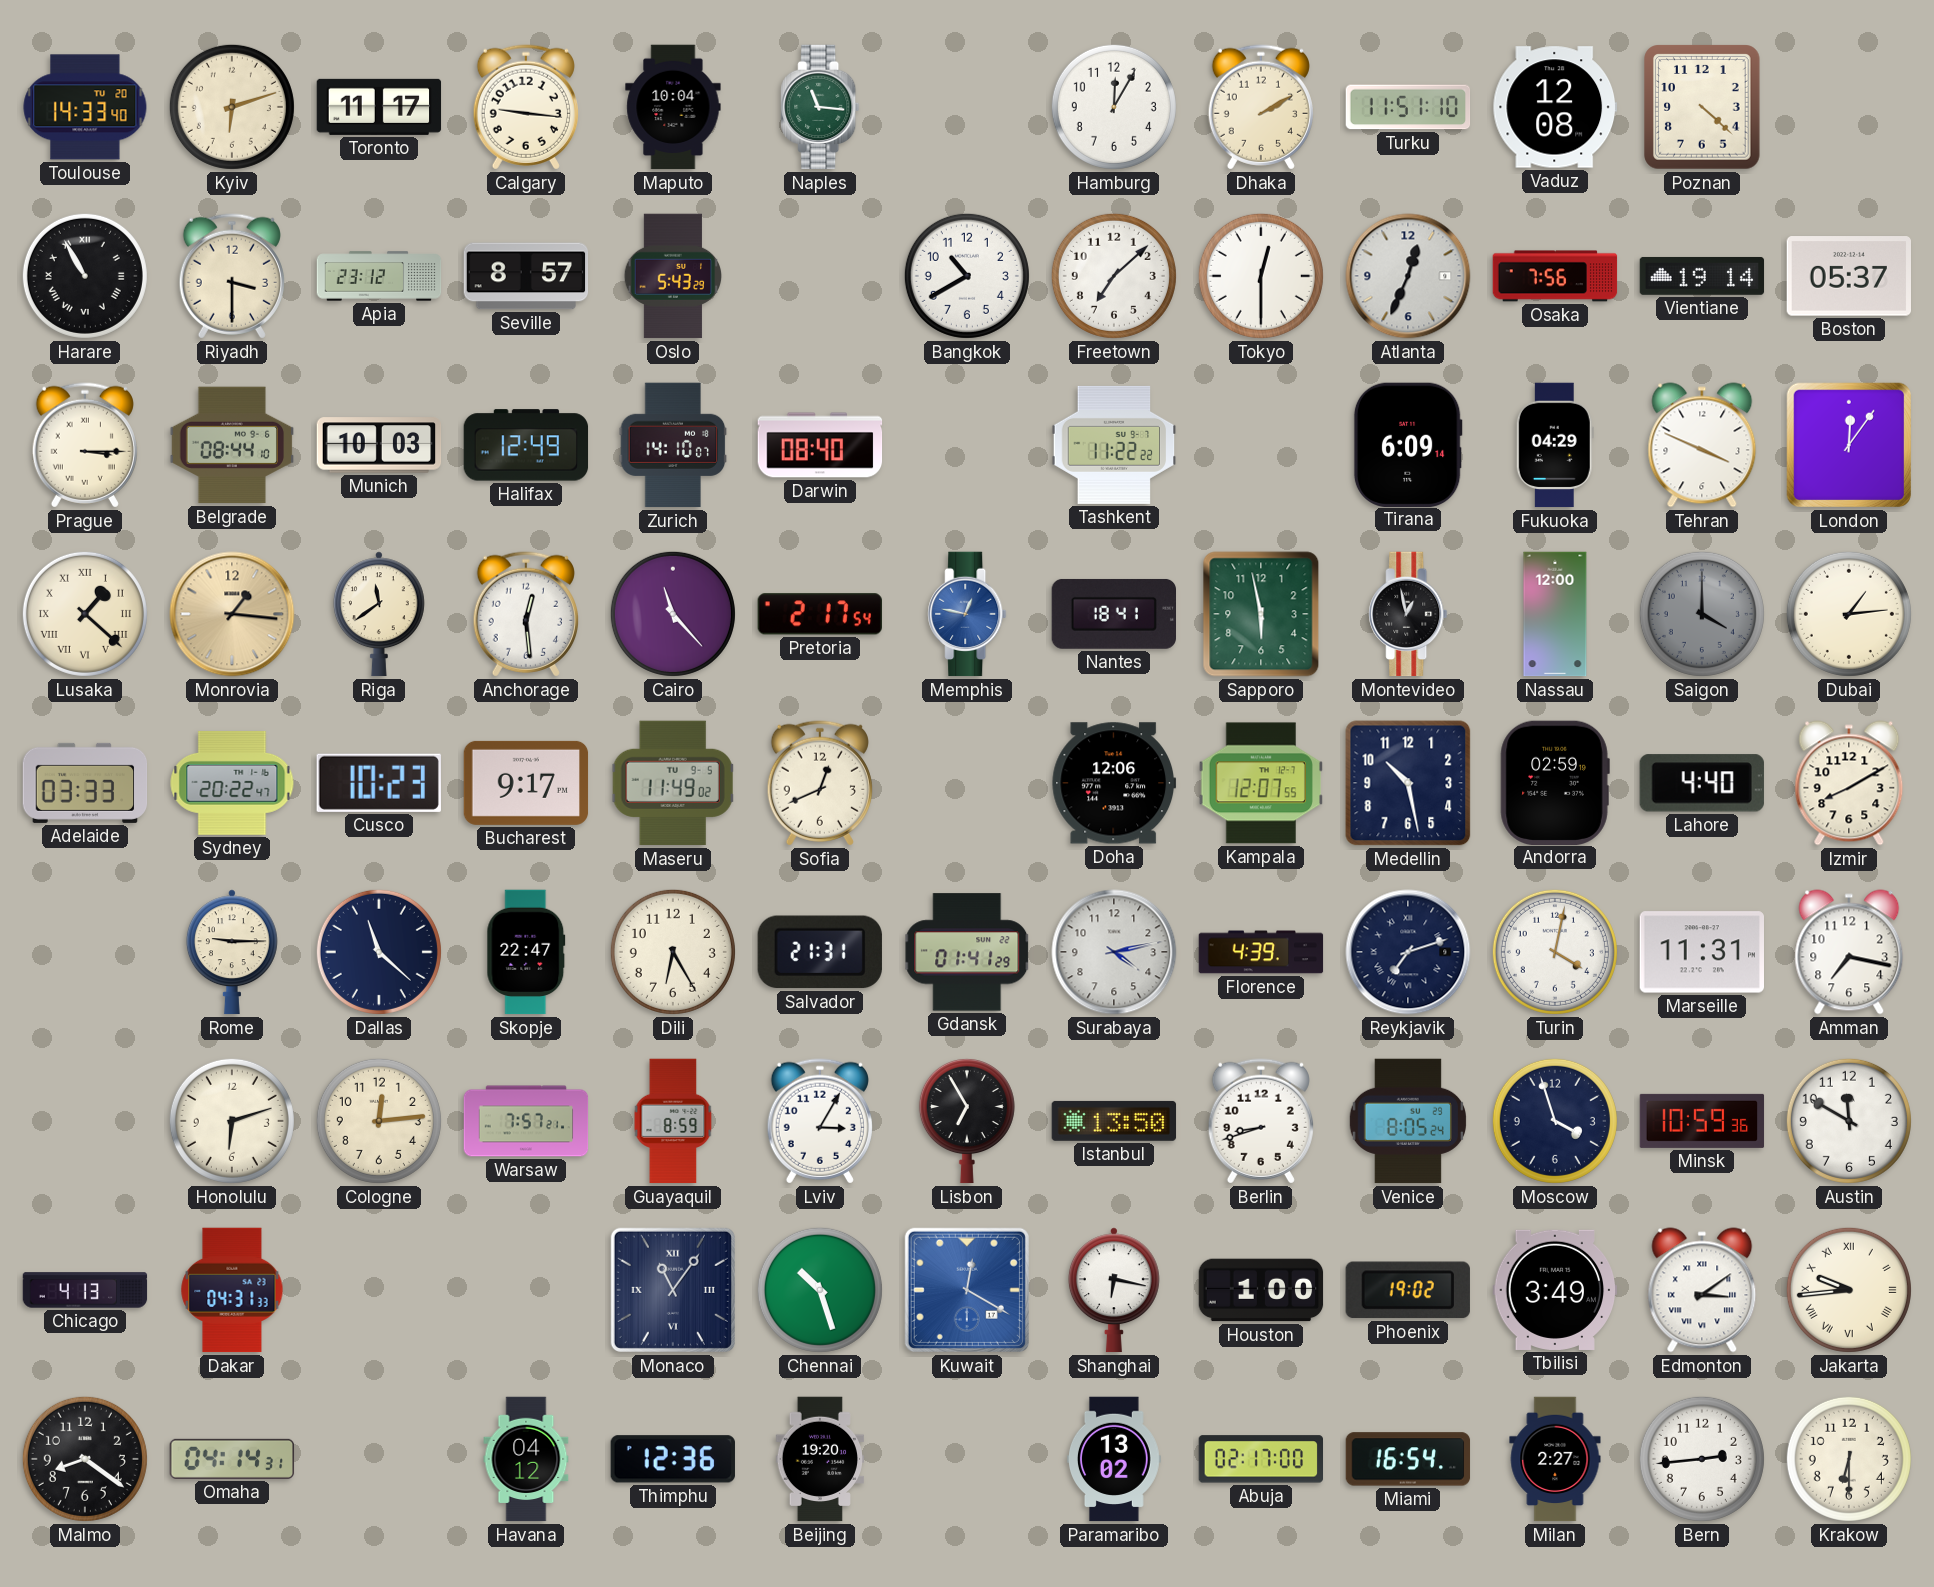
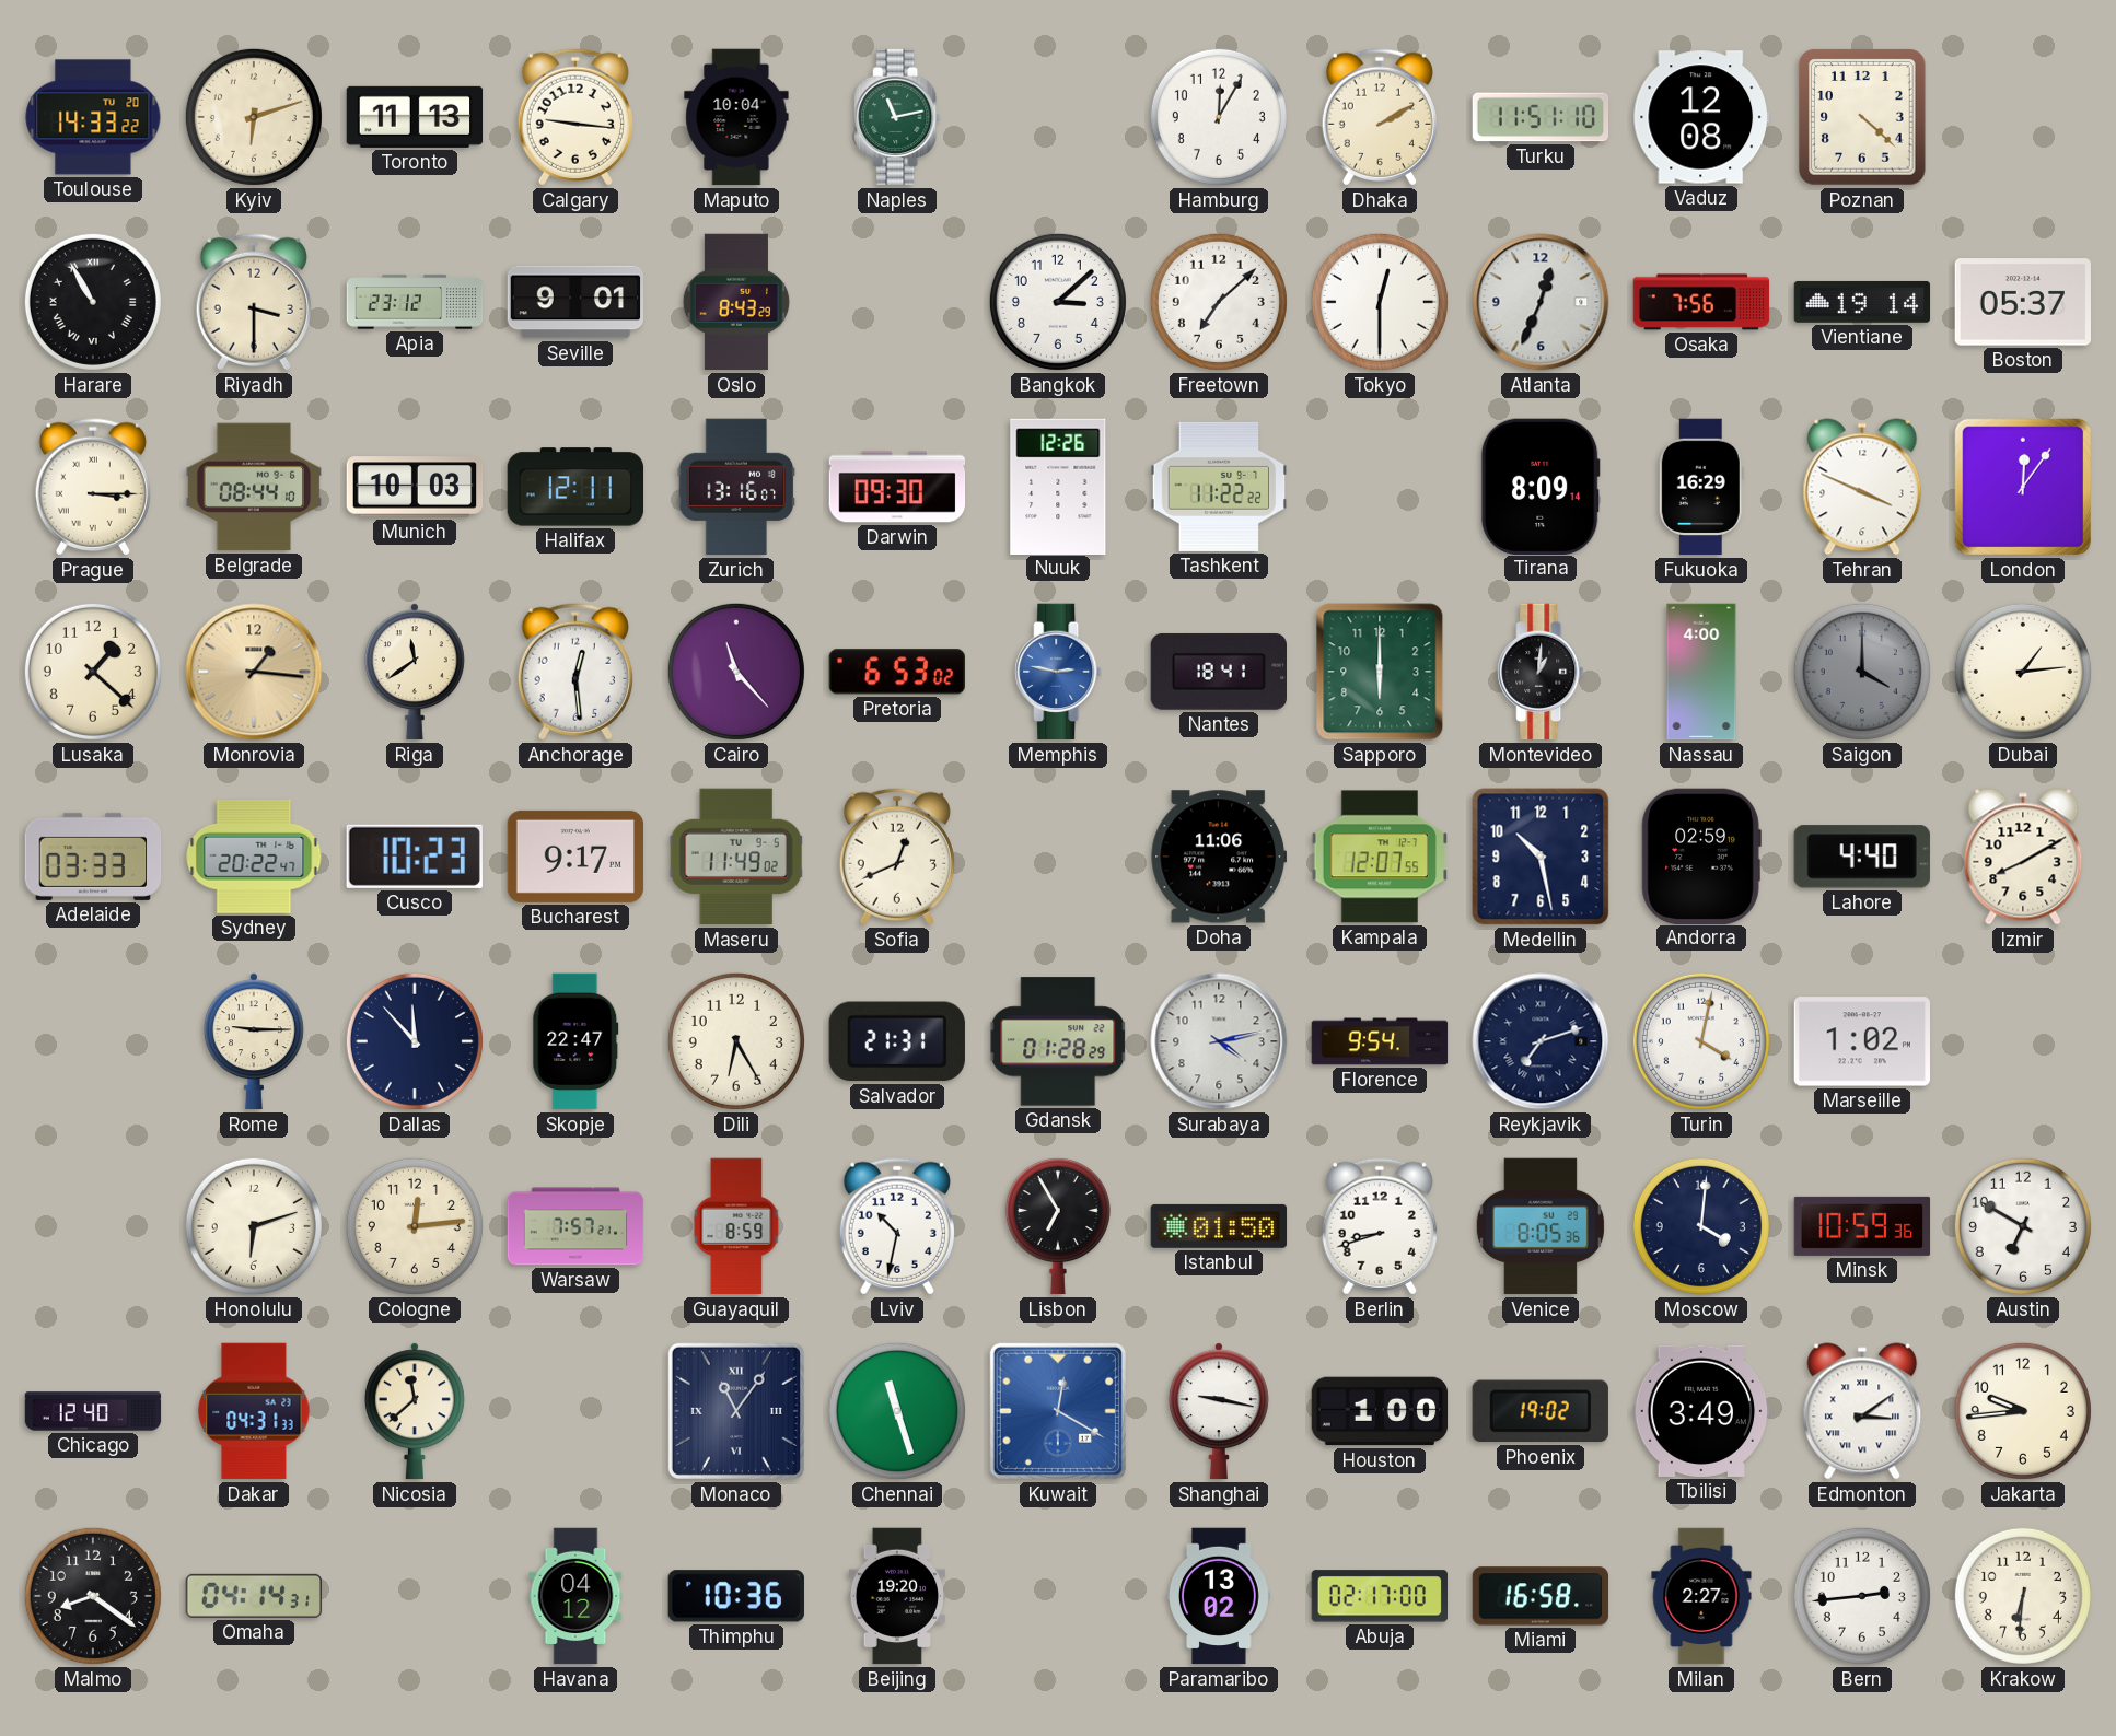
Toulouse: 14:33:40 -> 14:33:22 (93, 117)
Toronto: 11:17 -> 11:13 (415, 117)
Naples: 11:16 -> 11:13 (897, 117)
Seville: 8:57 -> 9:01 (575, 302)
Oslo: 5:43 -> 8:43 (736, 302)
Bangkok: 10:40 -> 3:08 (1058, 302)
Halifax: 12:49 -> 12:11 (575, 487)
Zurich: 14:10 -> 13:16 (736, 487)
Darwin: 08:40 -> 09:30 (897, 487)
Nuuk: none -> 12:26 (1058, 486)
Tirana: 6:09 -> 8:09 (1541, 486)
Fukuoka: 04:29 -> 16:29 (1701, 487)
Lusaka numerals: Roman -> Arabic (93, 672)
Pretoria: 2:17 -> 6:53 (897, 672)
Memphis: 12:47 -> 2:47 (1058, 672)
Sapporo: 5:58 -> 6:00 (1380, 672)
Montevideo: 12:58 -> 1:01 (1541, 672)
Nassau: 12:00 -> 4:00 (1701, 672)
Doha: 12:06 -> 11:06 (1219, 857)
Dallas: 11:22 -> 11:53 (415, 1041)
Gdansk: 01:41 -> 01:28 (1058, 1041)
Florence: 4:39 -> 9:54 (1380, 1041)
Marseille: 11:31 -> 1:02 (1861, 1041)
Amman: 7:17 -> none (1849, 952)
Lviv: 3:05 -> 10:32 (897, 1226)
Istanbul: 13:50 -> 01:50 (1219, 1226)
Venice: 8:05:24 -> 8:05:36 (1539, 1226)
Moscow: 3:57 -> 4:01 (1701, 1226)
Austin: 11:50 -> 6:50 (2023, 1226)
Chicago: 4:13 -> 12:40 (93, 1411)
Nicosia: none -> 11:38 (415, 1411)
Chennai: 10:27 -> 11:27 (897, 1411)
Shanghai: 6:17 -> 9:17 (1219, 1411)
Jakarta numerals: Roman -> Arabic (2023, 1411)
Thimphu: 12:36 -> 10:36 (736, 1596)
Miami: 16:54 -> 16:58 (1541, 1596)
Krakow: 6:30 -> 6:31 (2023, 1596)
